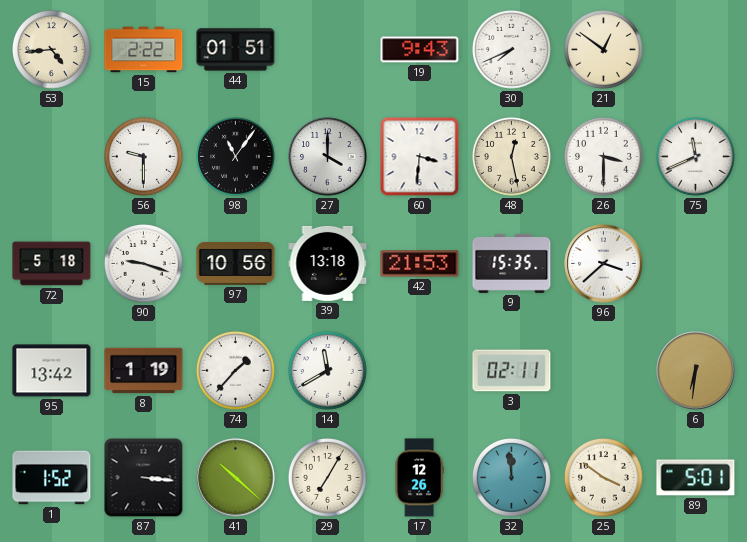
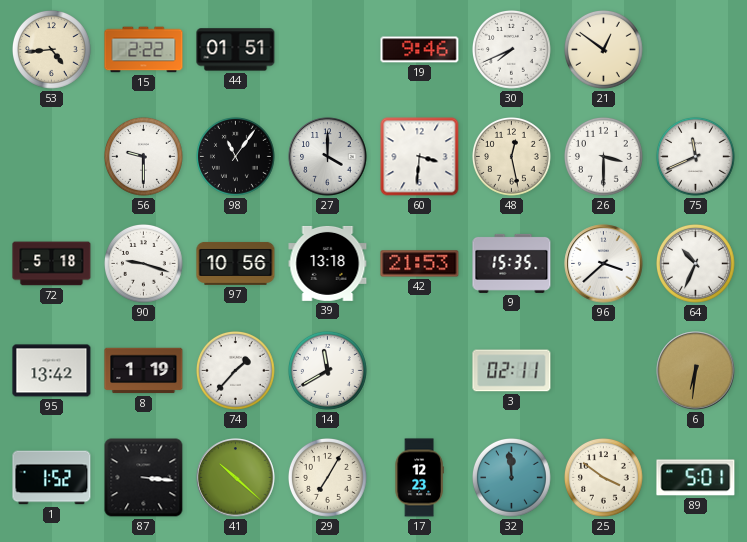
19: 9:43 -> 9:46 (420, 50)
64: none -> 10:34 (696, 264)
17: 12:26 -> 12:23 (419, 478)
